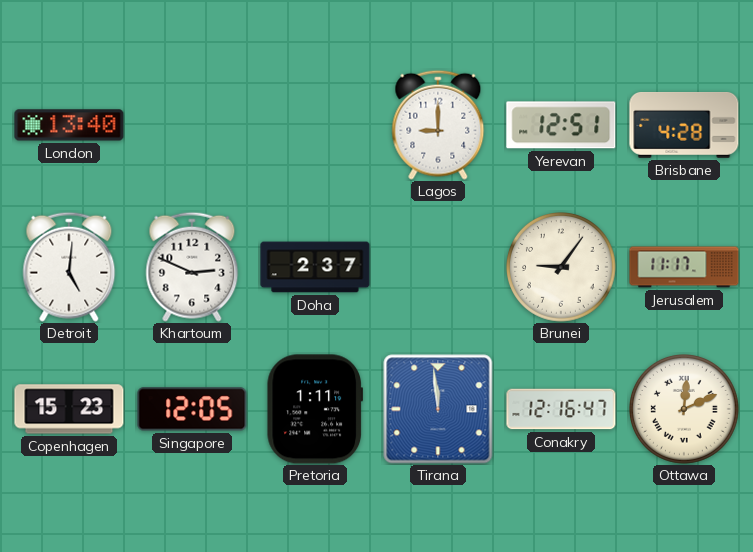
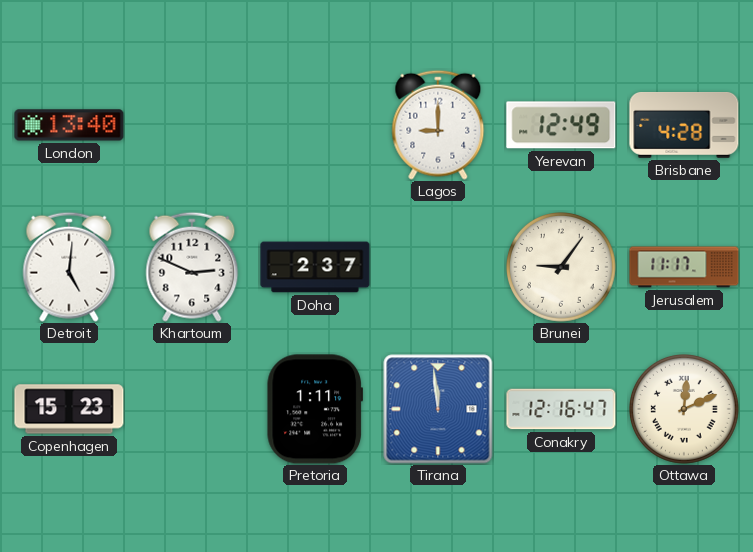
Yerevan: 12:51 -> 12:49 (561, 125)
Singapore: 12:05 -> none (192, 409)
